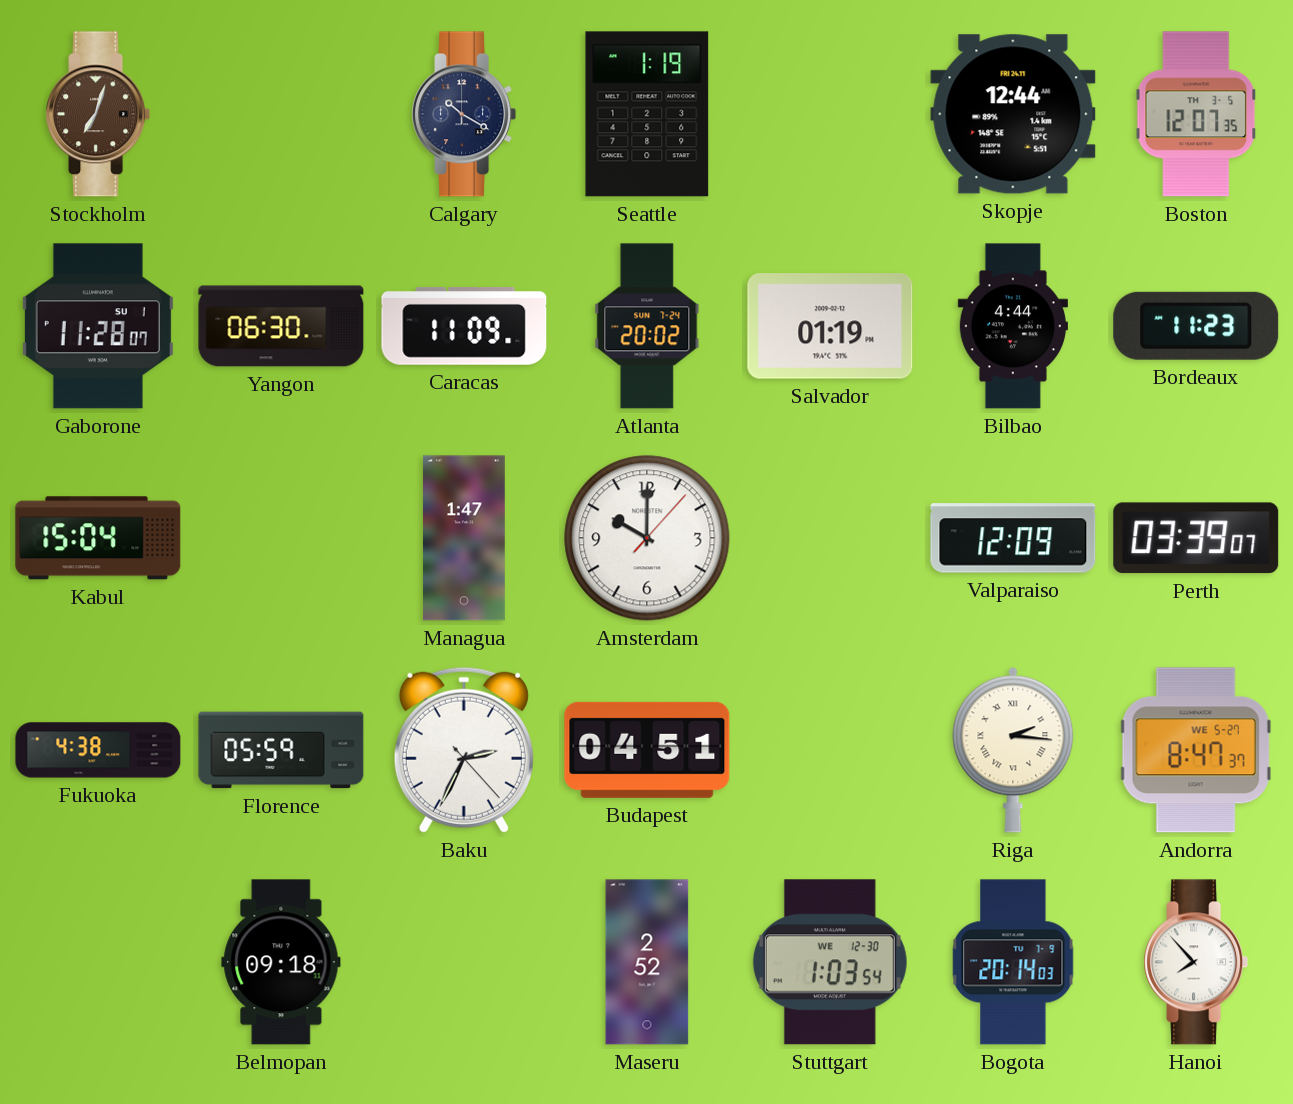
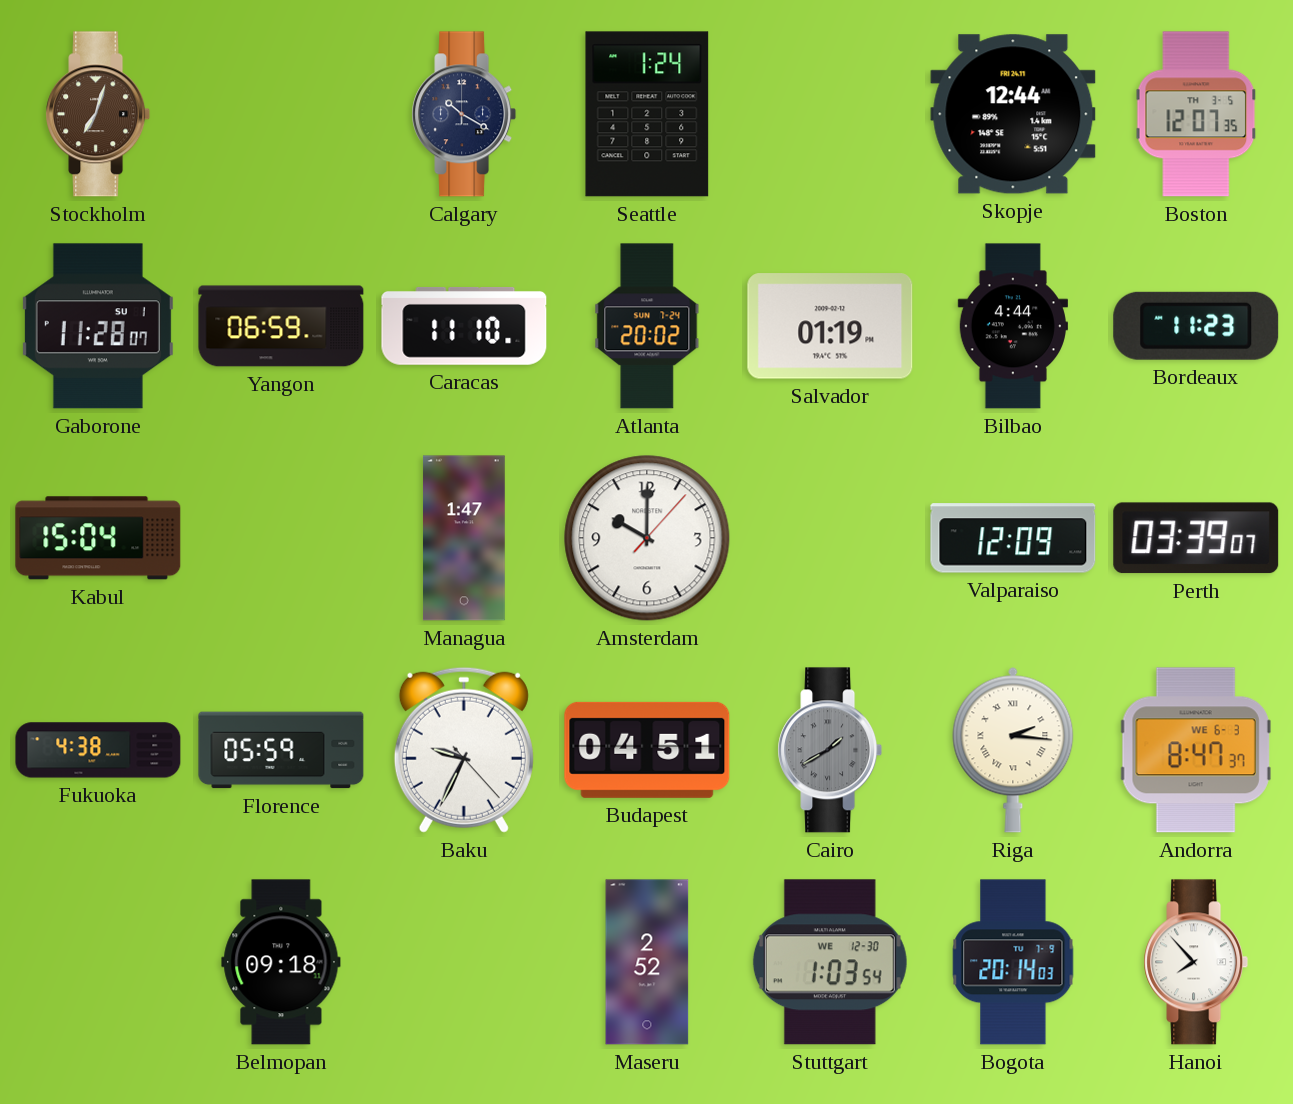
Seattle: 1:19 -> 1:24 (647, 114)
Yangon: 06:30 -> 06:59 (281, 326)
Caracas: 11:09 -> 11:10 (464, 327)
Baku: 2:34 -> 9:34 (464, 750)
Cairo: none -> 1:40 (830, 750)
Andorra date: WE 5-27 -> WE 6-3 (1196, 750)
